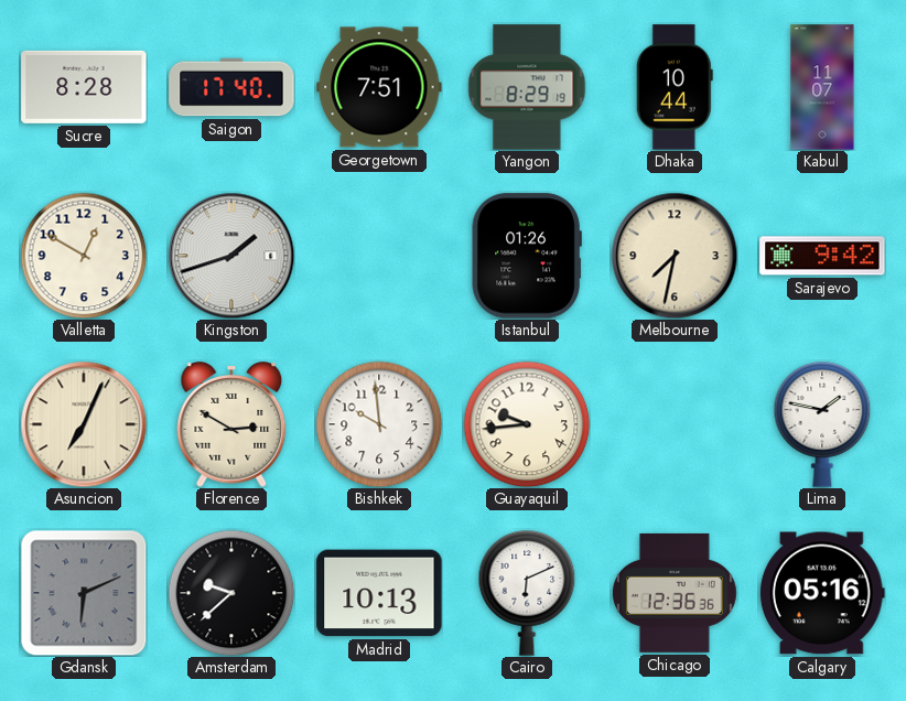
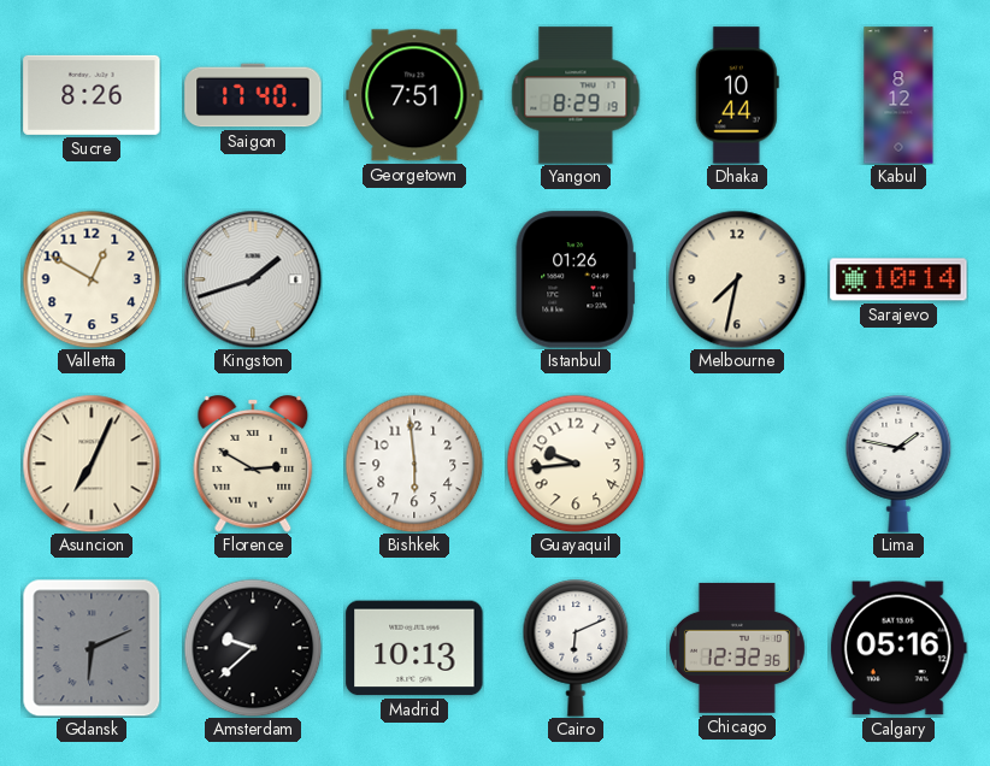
Sucre: 8:28 -> 8:26 (92, 95)
Kabul: 11:07 -> 8:12 (898, 95)
Sarajevo: 9:42 -> 10:14 (898, 279)
Bishkek: 9:59 -> 5:59 (414, 464)
Chicago: 12:36 -> 12:32 (737, 648)
